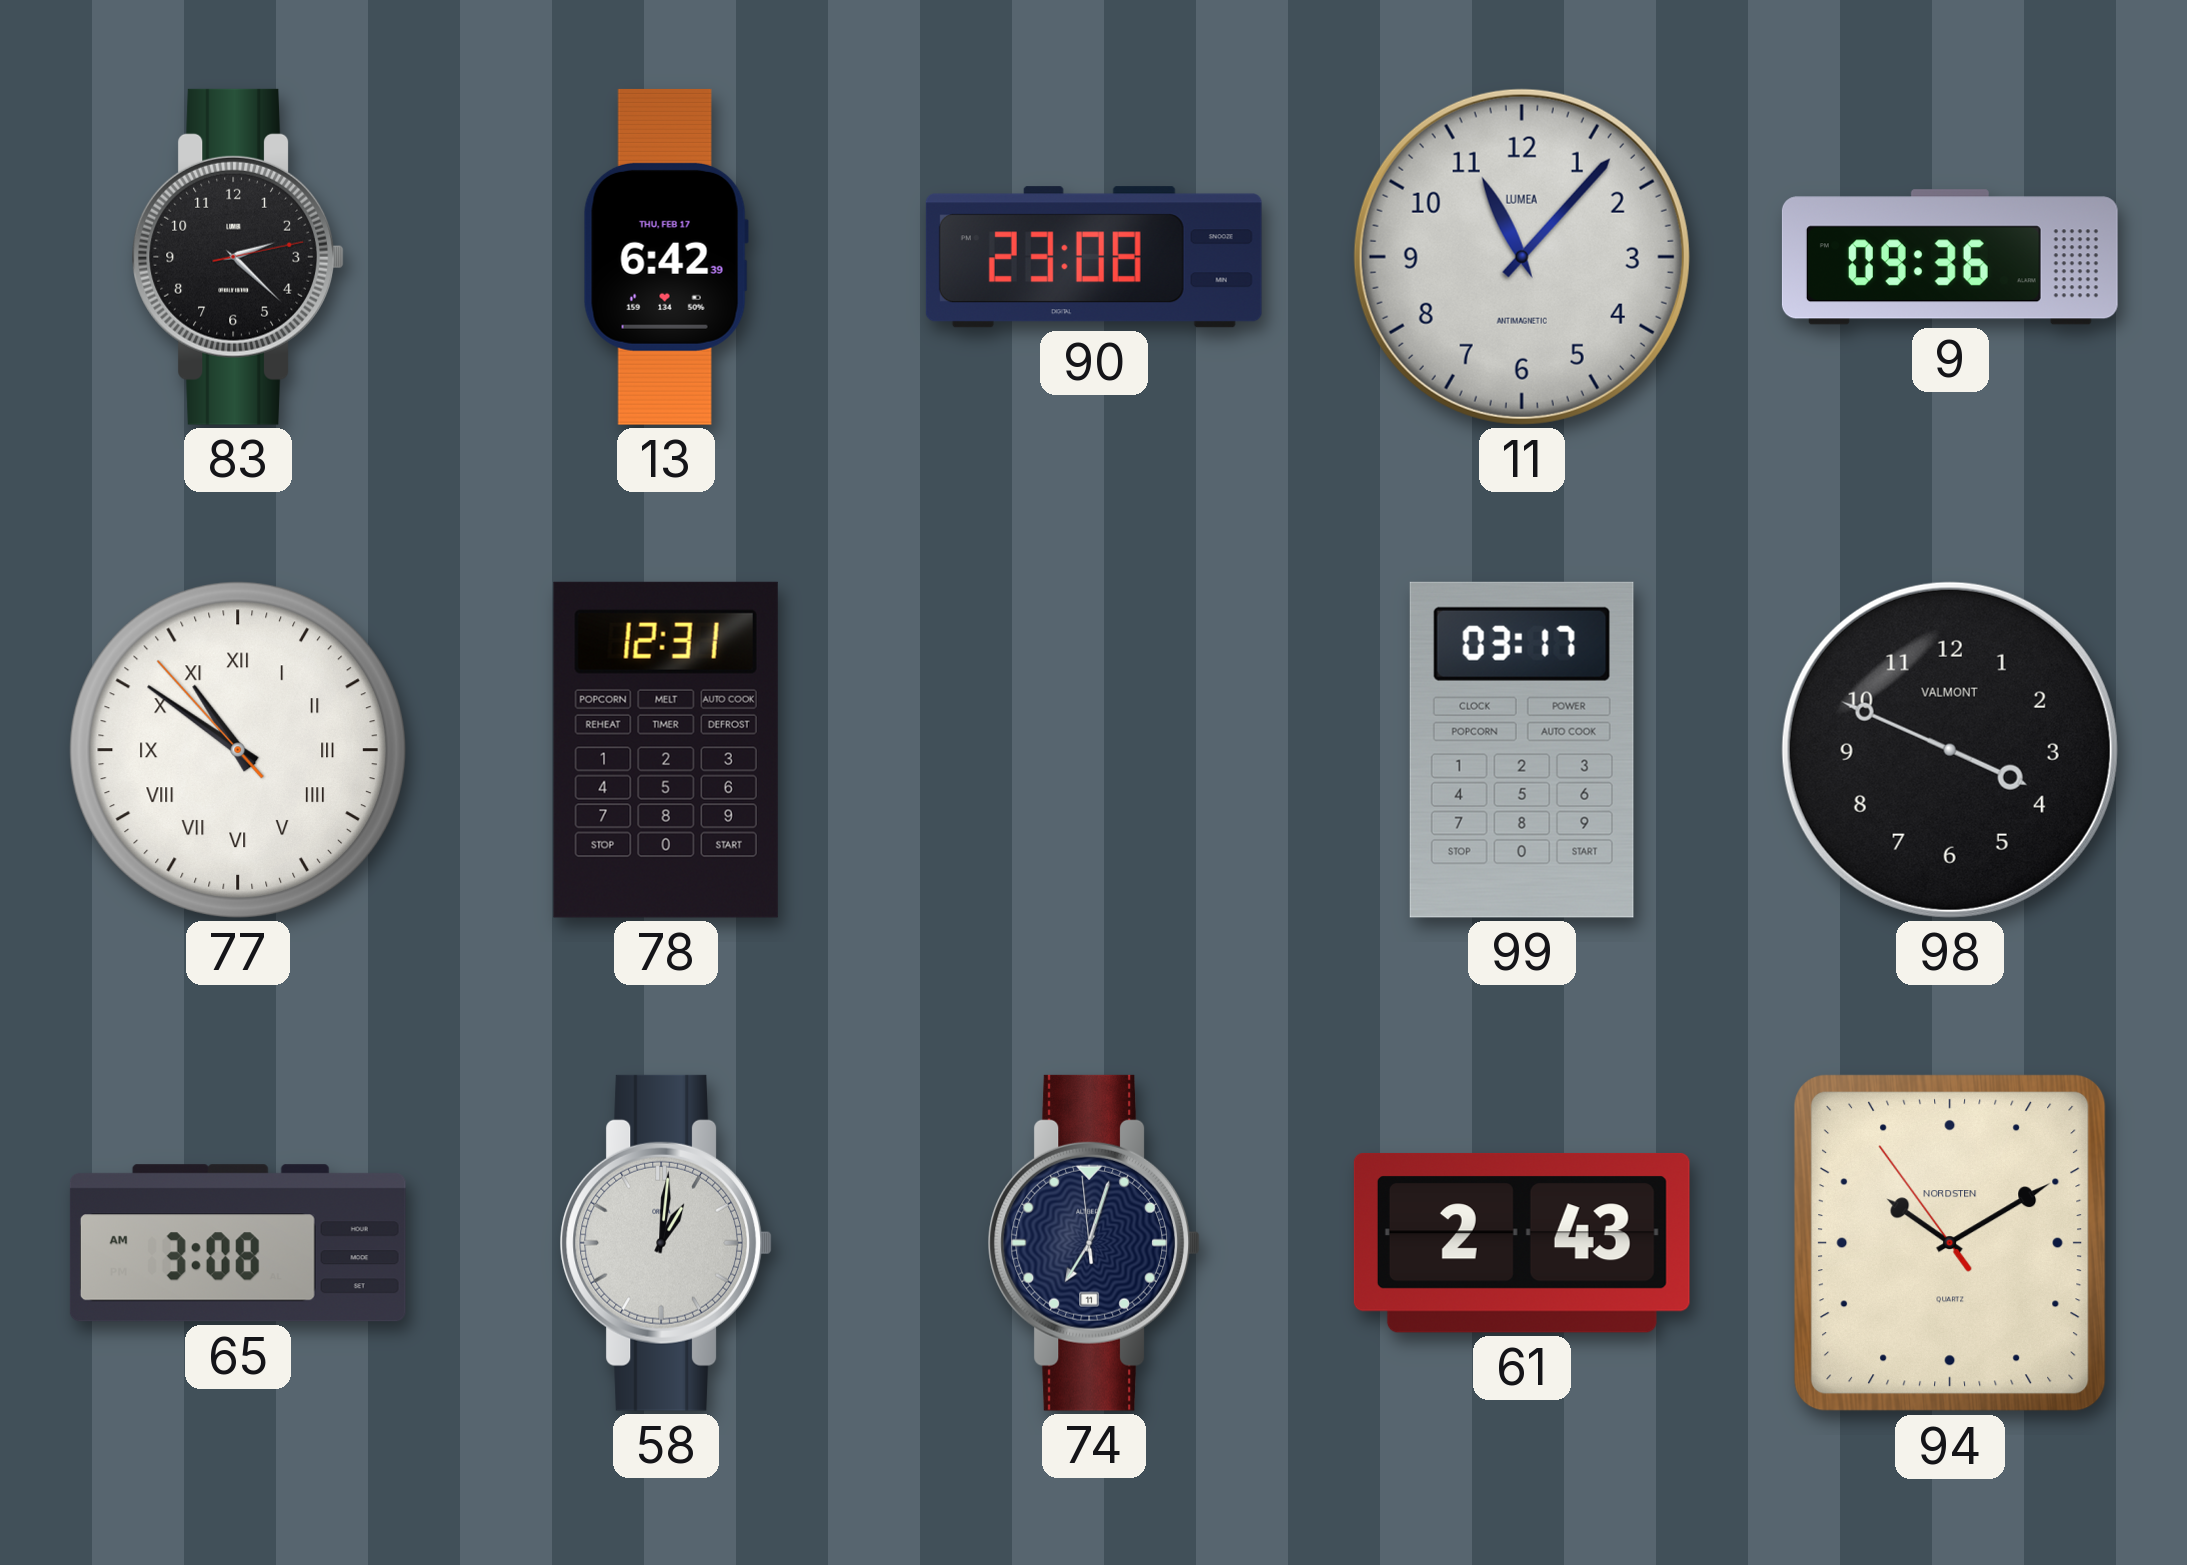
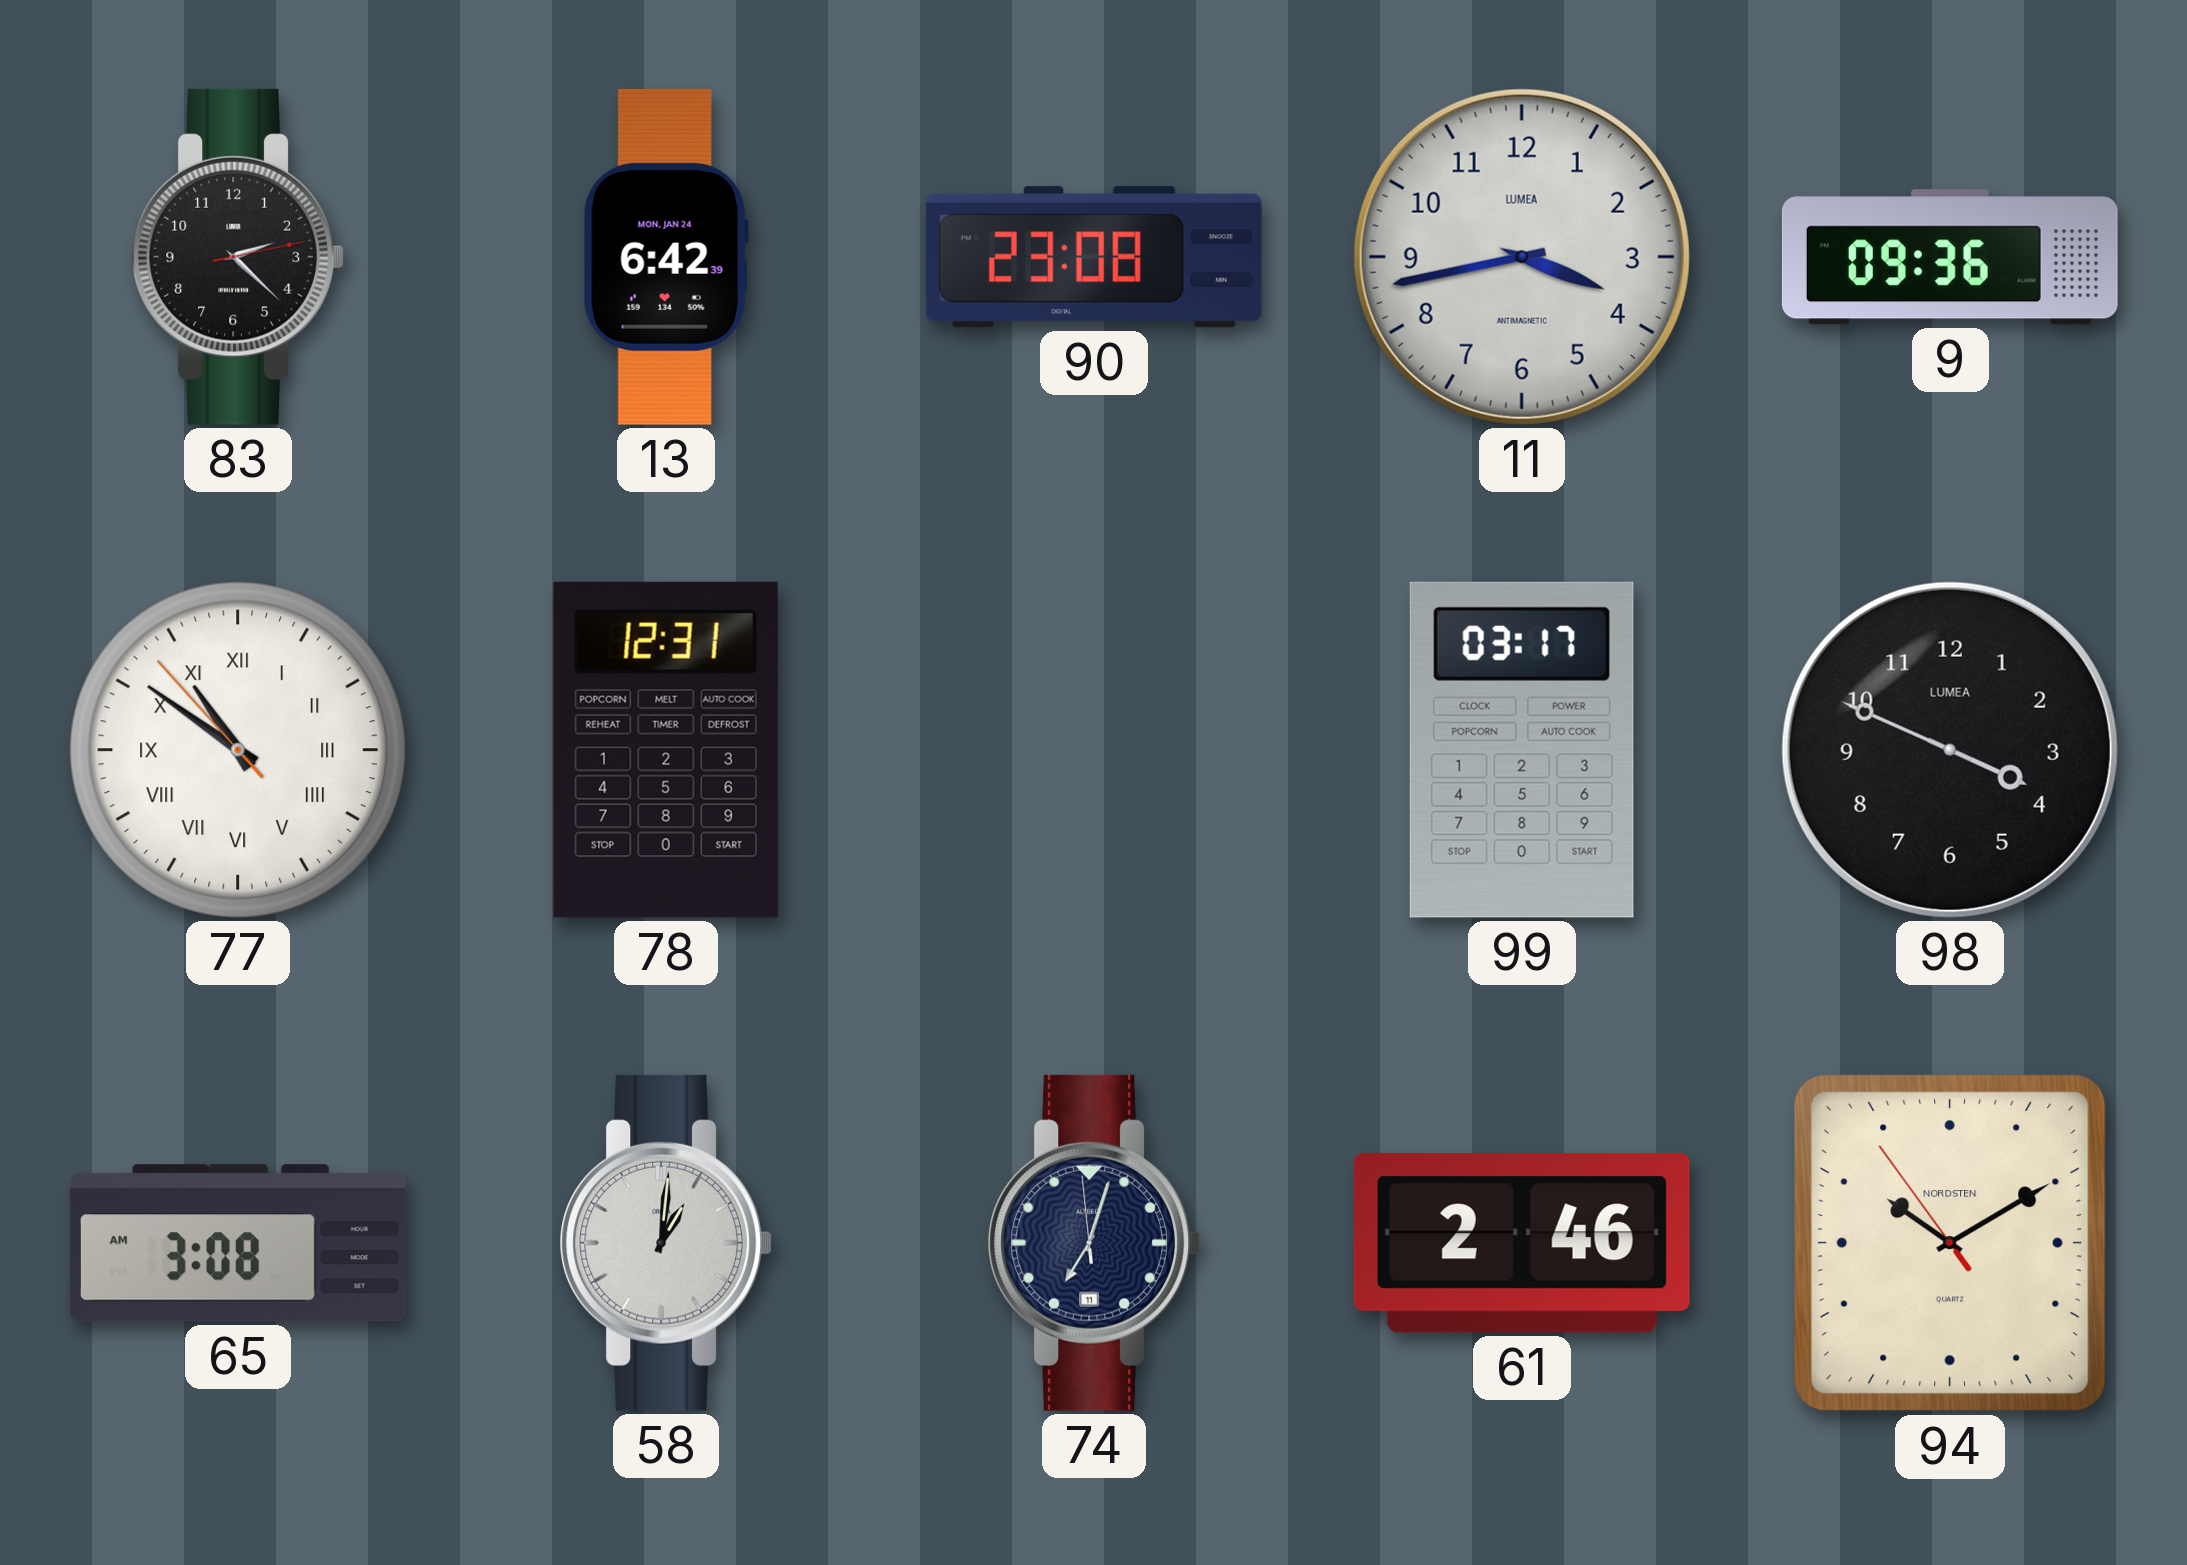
13 date: THU, FEB 17 -> MON, JAN 24 (666, 257)
11: 11:07 -> 3:43 (1522, 257)
98 brand: VALMONT -> LUMEA (1950, 750)
61: 2:43 -> 2:46 (1522, 1243)
